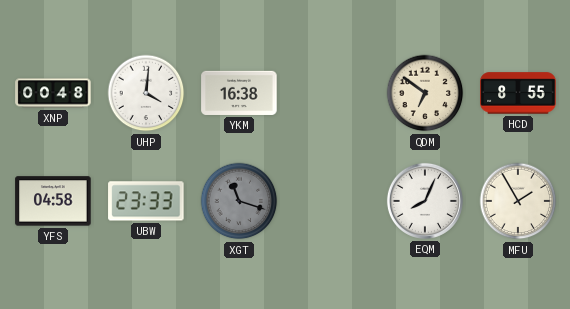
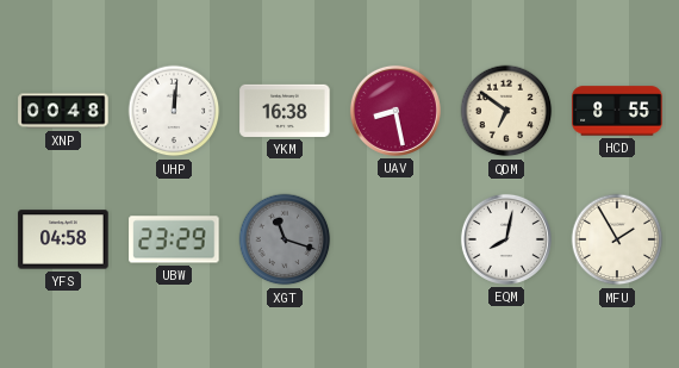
UHP: 4:01 -> 12:01 (174, 111)
UAV: none -> 8:28 (395, 111)
UBW: 23:33 -> 23:29 (174, 239)
EQM: 8:04 -> 8:02 (506, 239)
